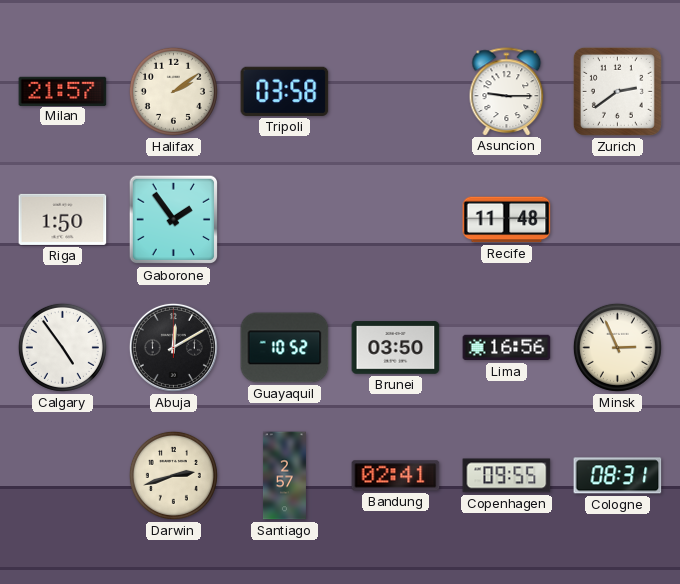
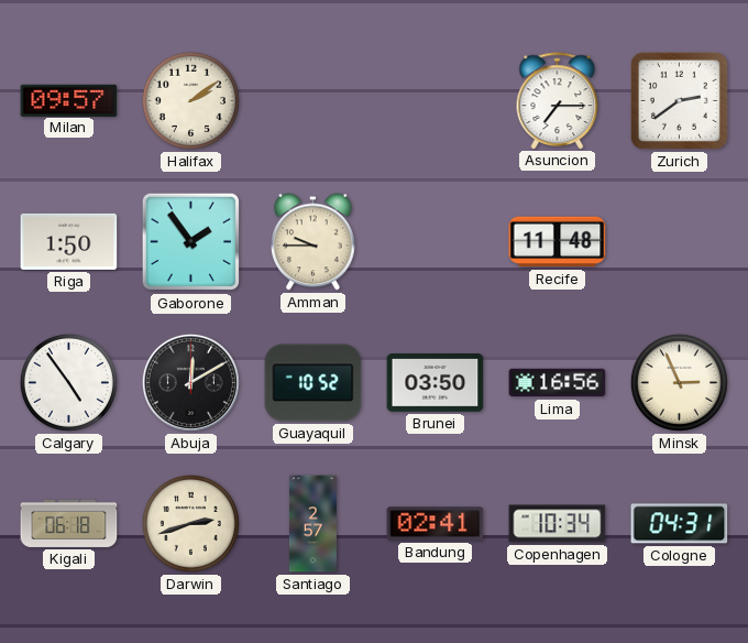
Milan: 21:57 -> 09:57 (69, 100)
Tripoli: 03:58 -> none (285, 91)
Asuncion: 9:15 -> 7:15 (558, 100)
Amman: none -> 9:45 (313, 242)
Kigali: none -> 06:18 (69, 523)
Copenhagen: 09:55 -> 10:34 (558, 524)
Cologne: 08:31 -> 04:31 (680, 524)
